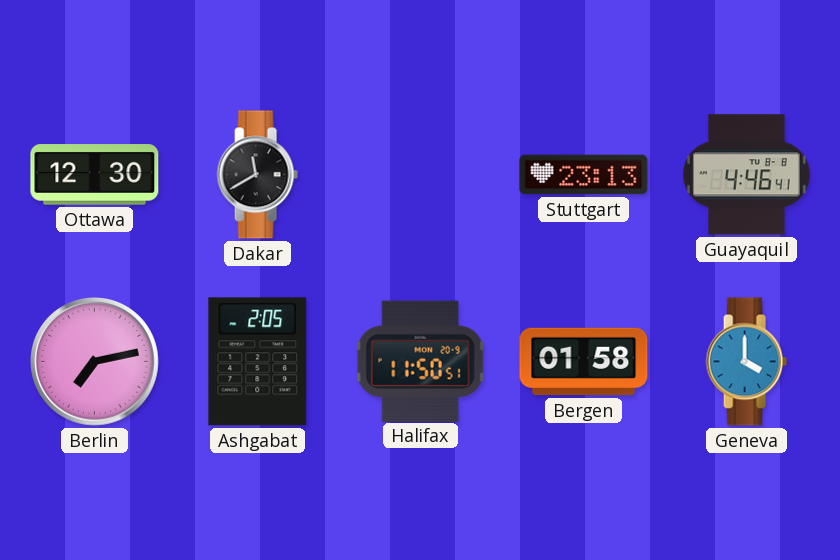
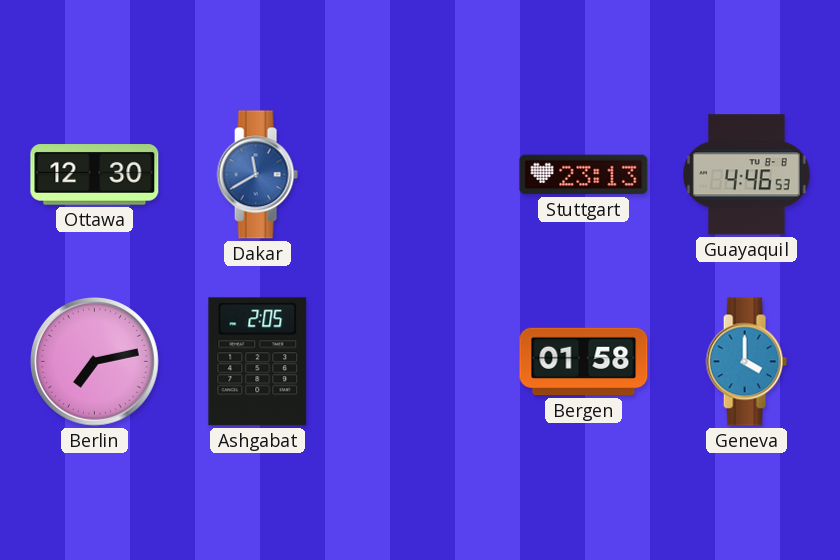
Dakar dial: black -> blue (257, 175)
Guayaquil: 4:46:41 -> 4:46:53 (747, 175)
Halifax: 11:50 -> none (420, 361)
